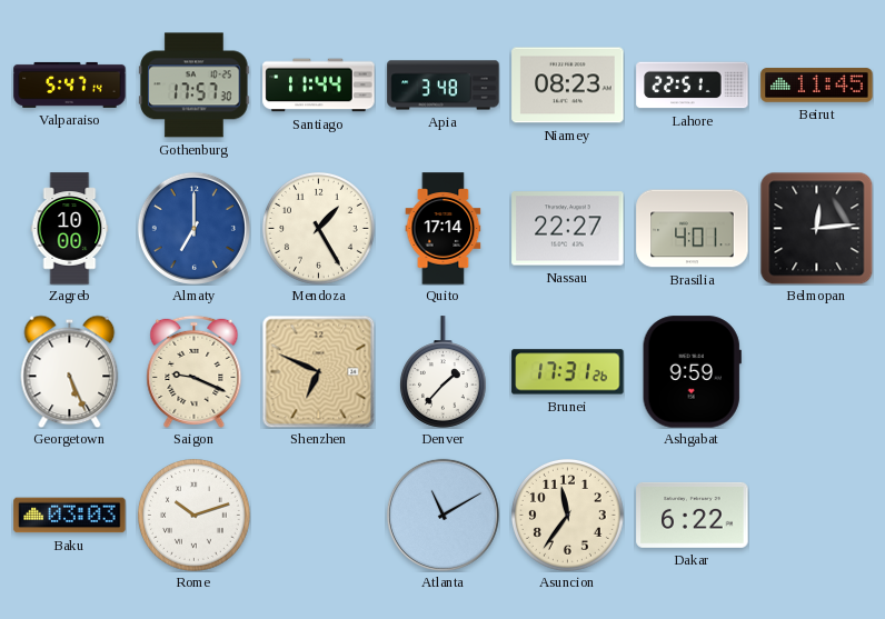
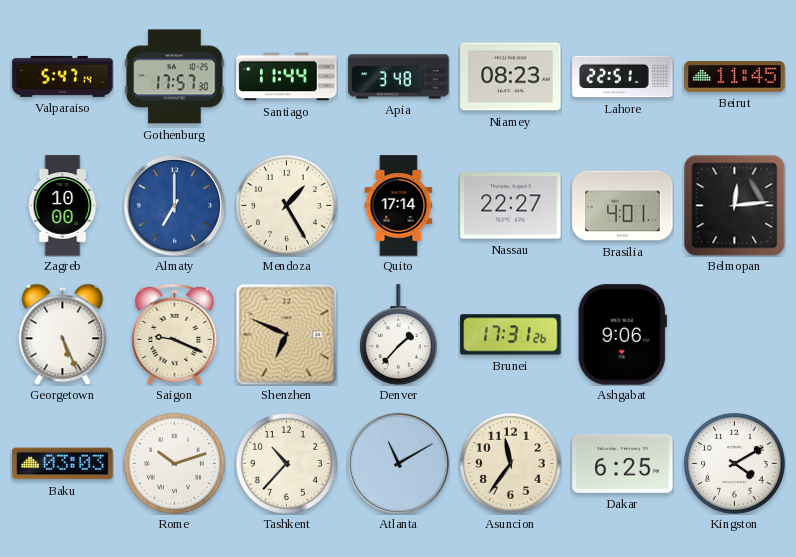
Ashgabat: 9:59 -> 9:06 (622, 335)
Tashkent: none -> 10:37 (287, 464)
Dakar: 6:22 -> 6:25 (623, 463)
Kingston: none -> 4:10 (735, 464)
